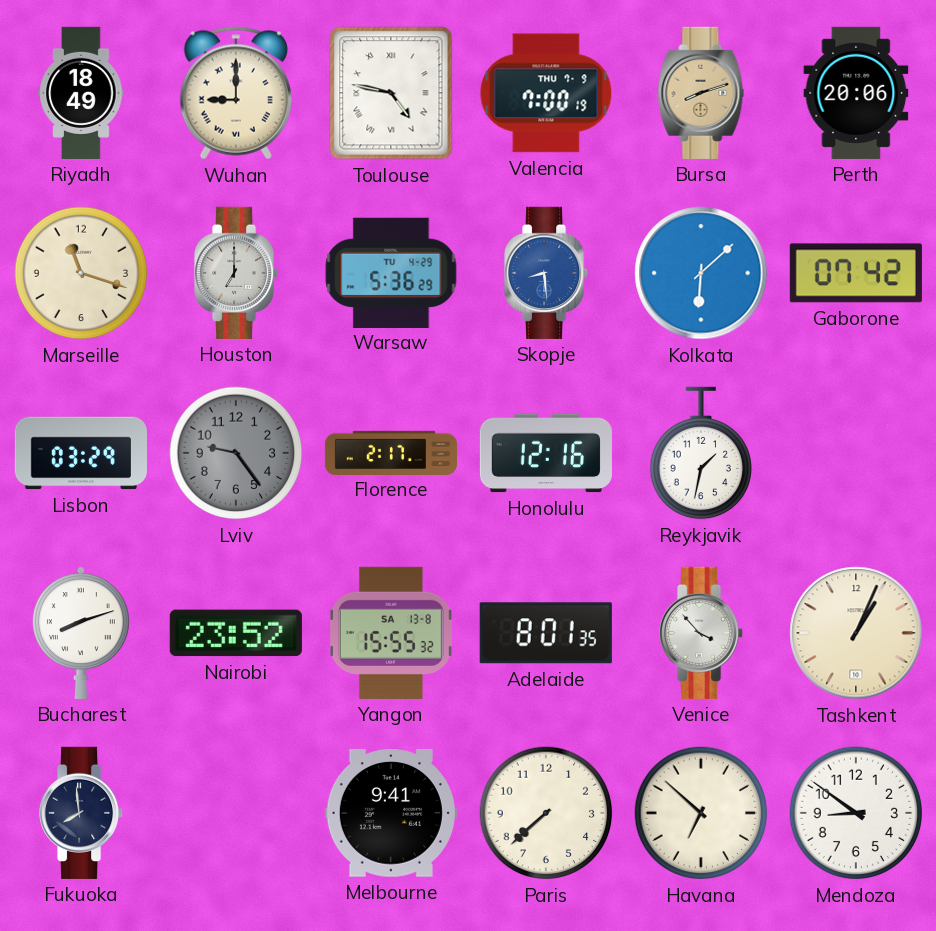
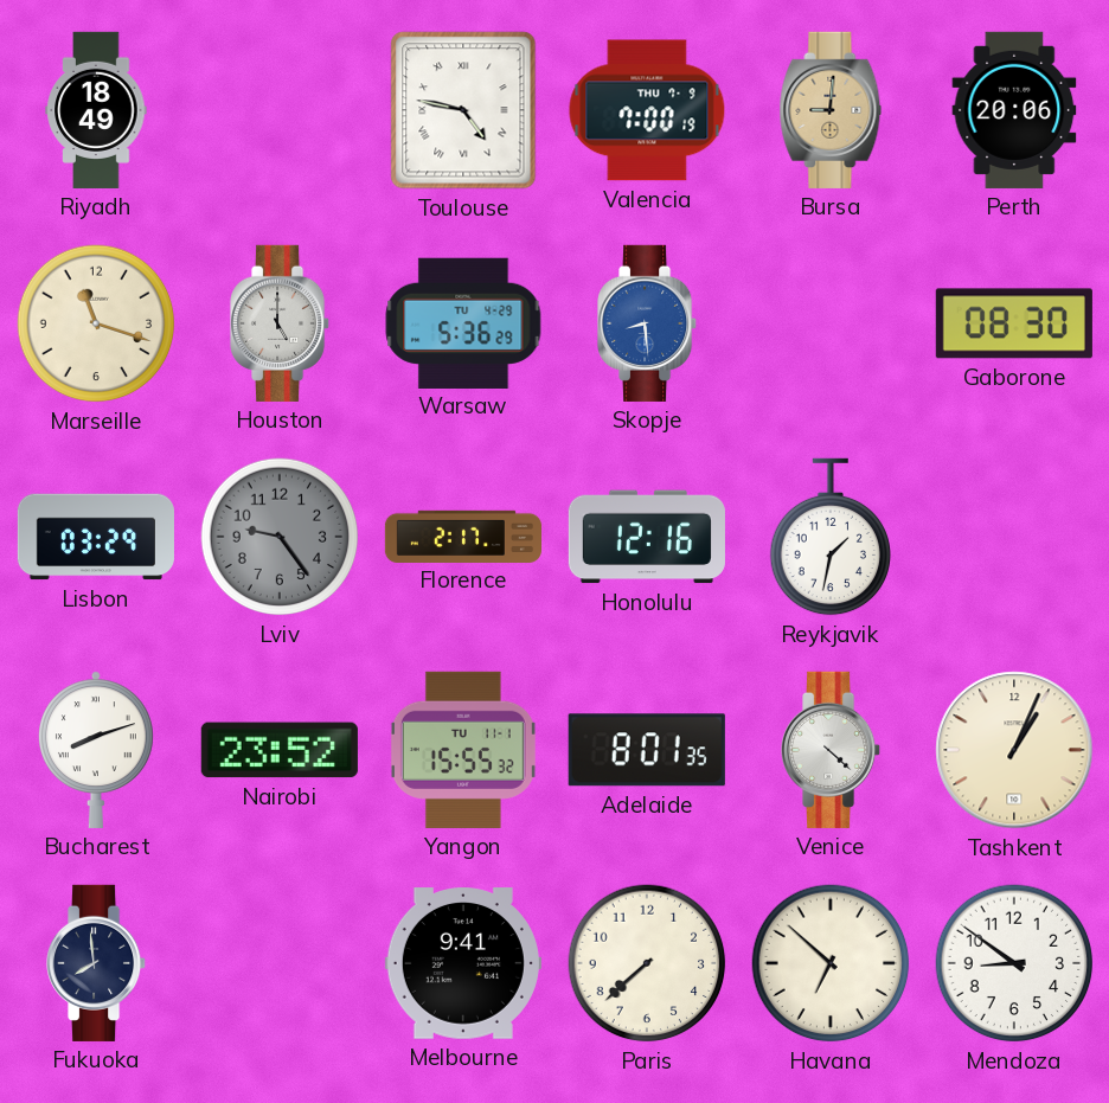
Wuhan: 9:00 -> none (236, 93)
Bursa: 8:12 -> 9:01 (831, 110)
Houston: 7:00 -> 5:00 (281, 323)
Kolkata: 6:08 -> none (701, 273)
Gaborone: 07:42 -> 08:30 (1014, 323)
Yangon date: SA 13-8 -> TU 11-1 (463, 750)
Venice: 3:53 -> 4:22 (832, 750)
